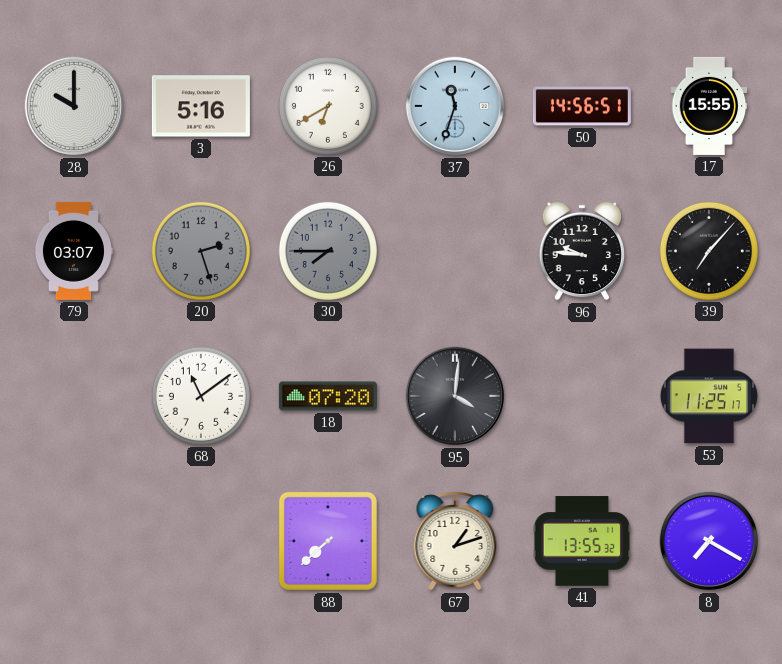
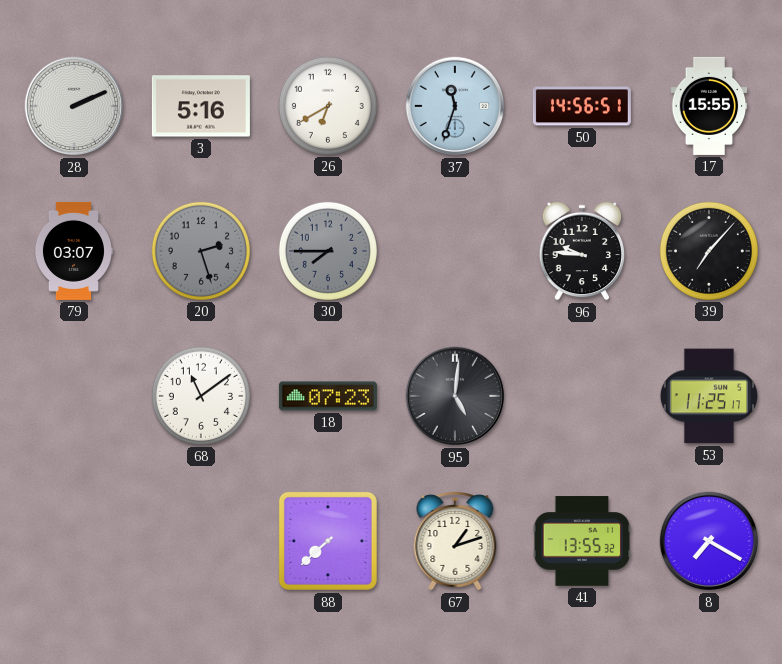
28: 10:00 -> 2:11 (74, 106)
18: 07:20 -> 07:23 (328, 396)
95: 4:01 -> 5:01 (455, 396)
